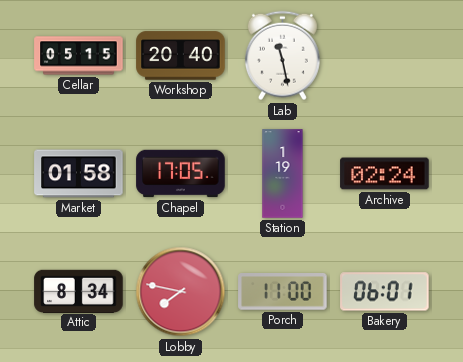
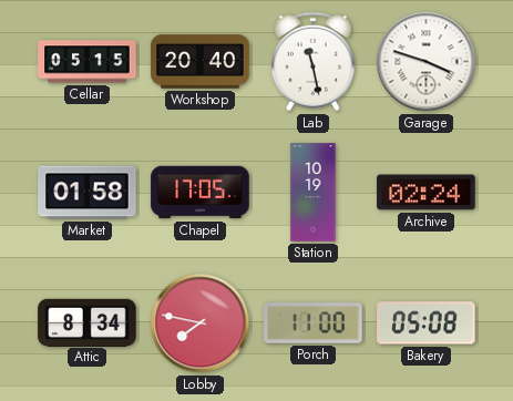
Garage: none -> 3:48 (427, 62)
Station: 1:19 -> 10:19 (314, 193)
Bakery: 06:01 -> 05:08 (427, 323)
